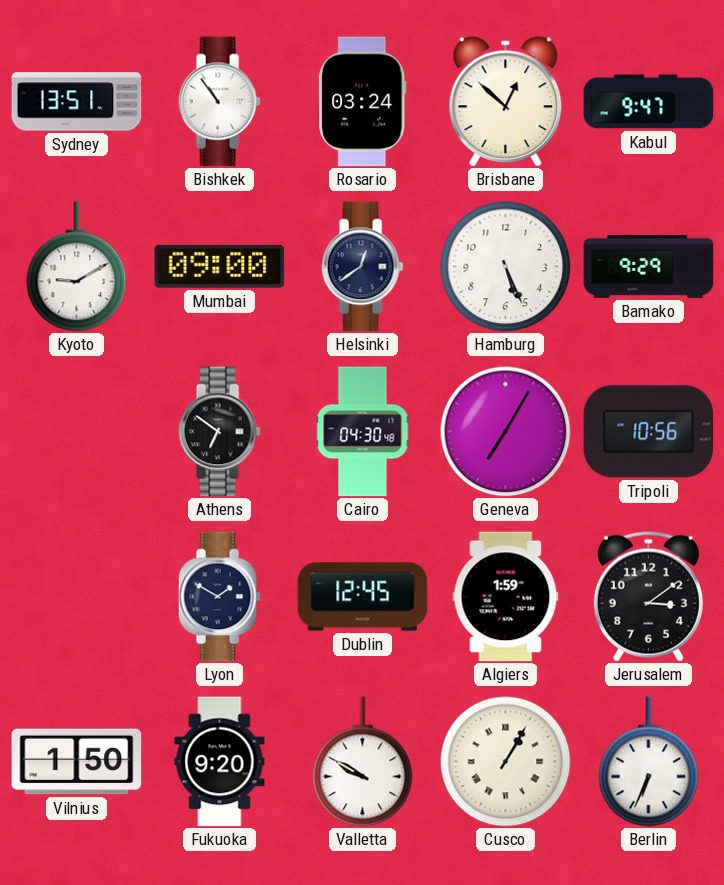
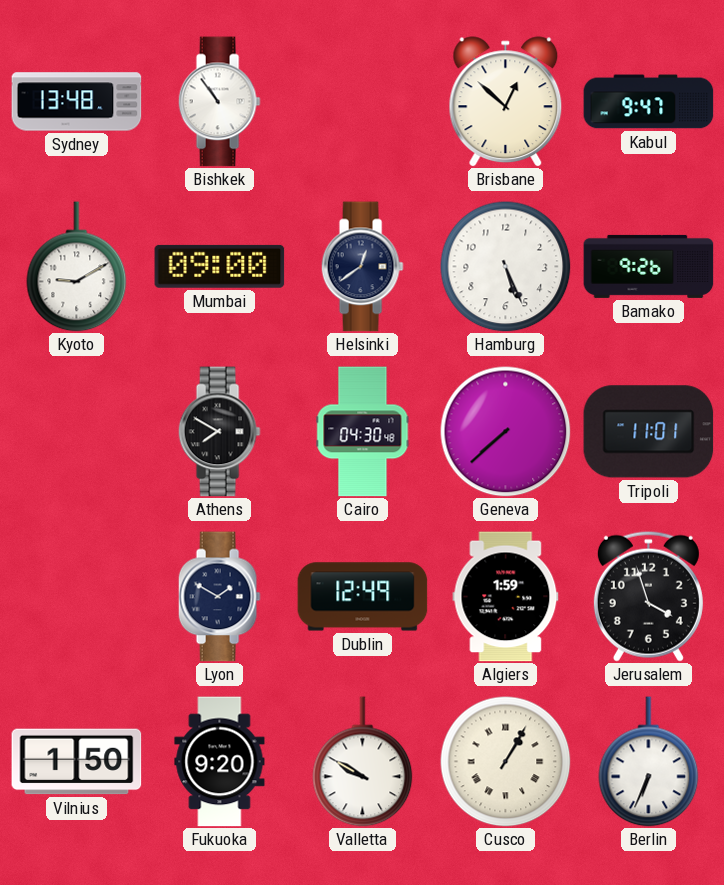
Sydney: 13:51 -> 13:48 (77, 102)
Rosario: 03:24 -> none (363, 102)
Bamako: 9:29 -> 9:26 (649, 266)
Athens: 6:51 -> 7:50 (219, 432)
Geneva: 7:05 -> 7:38 (506, 432)
Tripoli: 10:56 -> 11:01 (649, 432)
Dublin: 12:45 -> 12:49 (363, 597)
Jerusalem: 3:09 -> 3:57 (648, 596)
